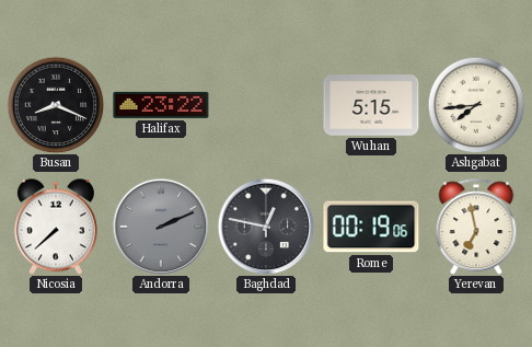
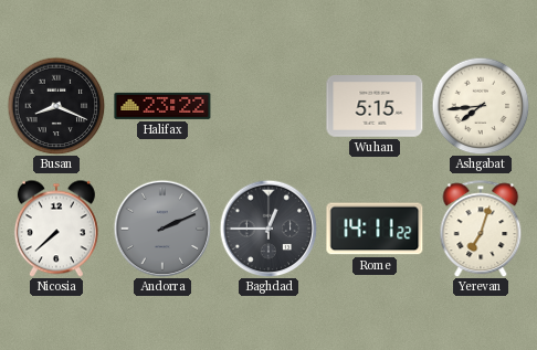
Baghdad: 12:47 -> 12:45 (268, 229)
Rome: 00:19 -> 14:11 (375, 229)
Yerevan: 6:58 -> 7:03 (481, 229)
